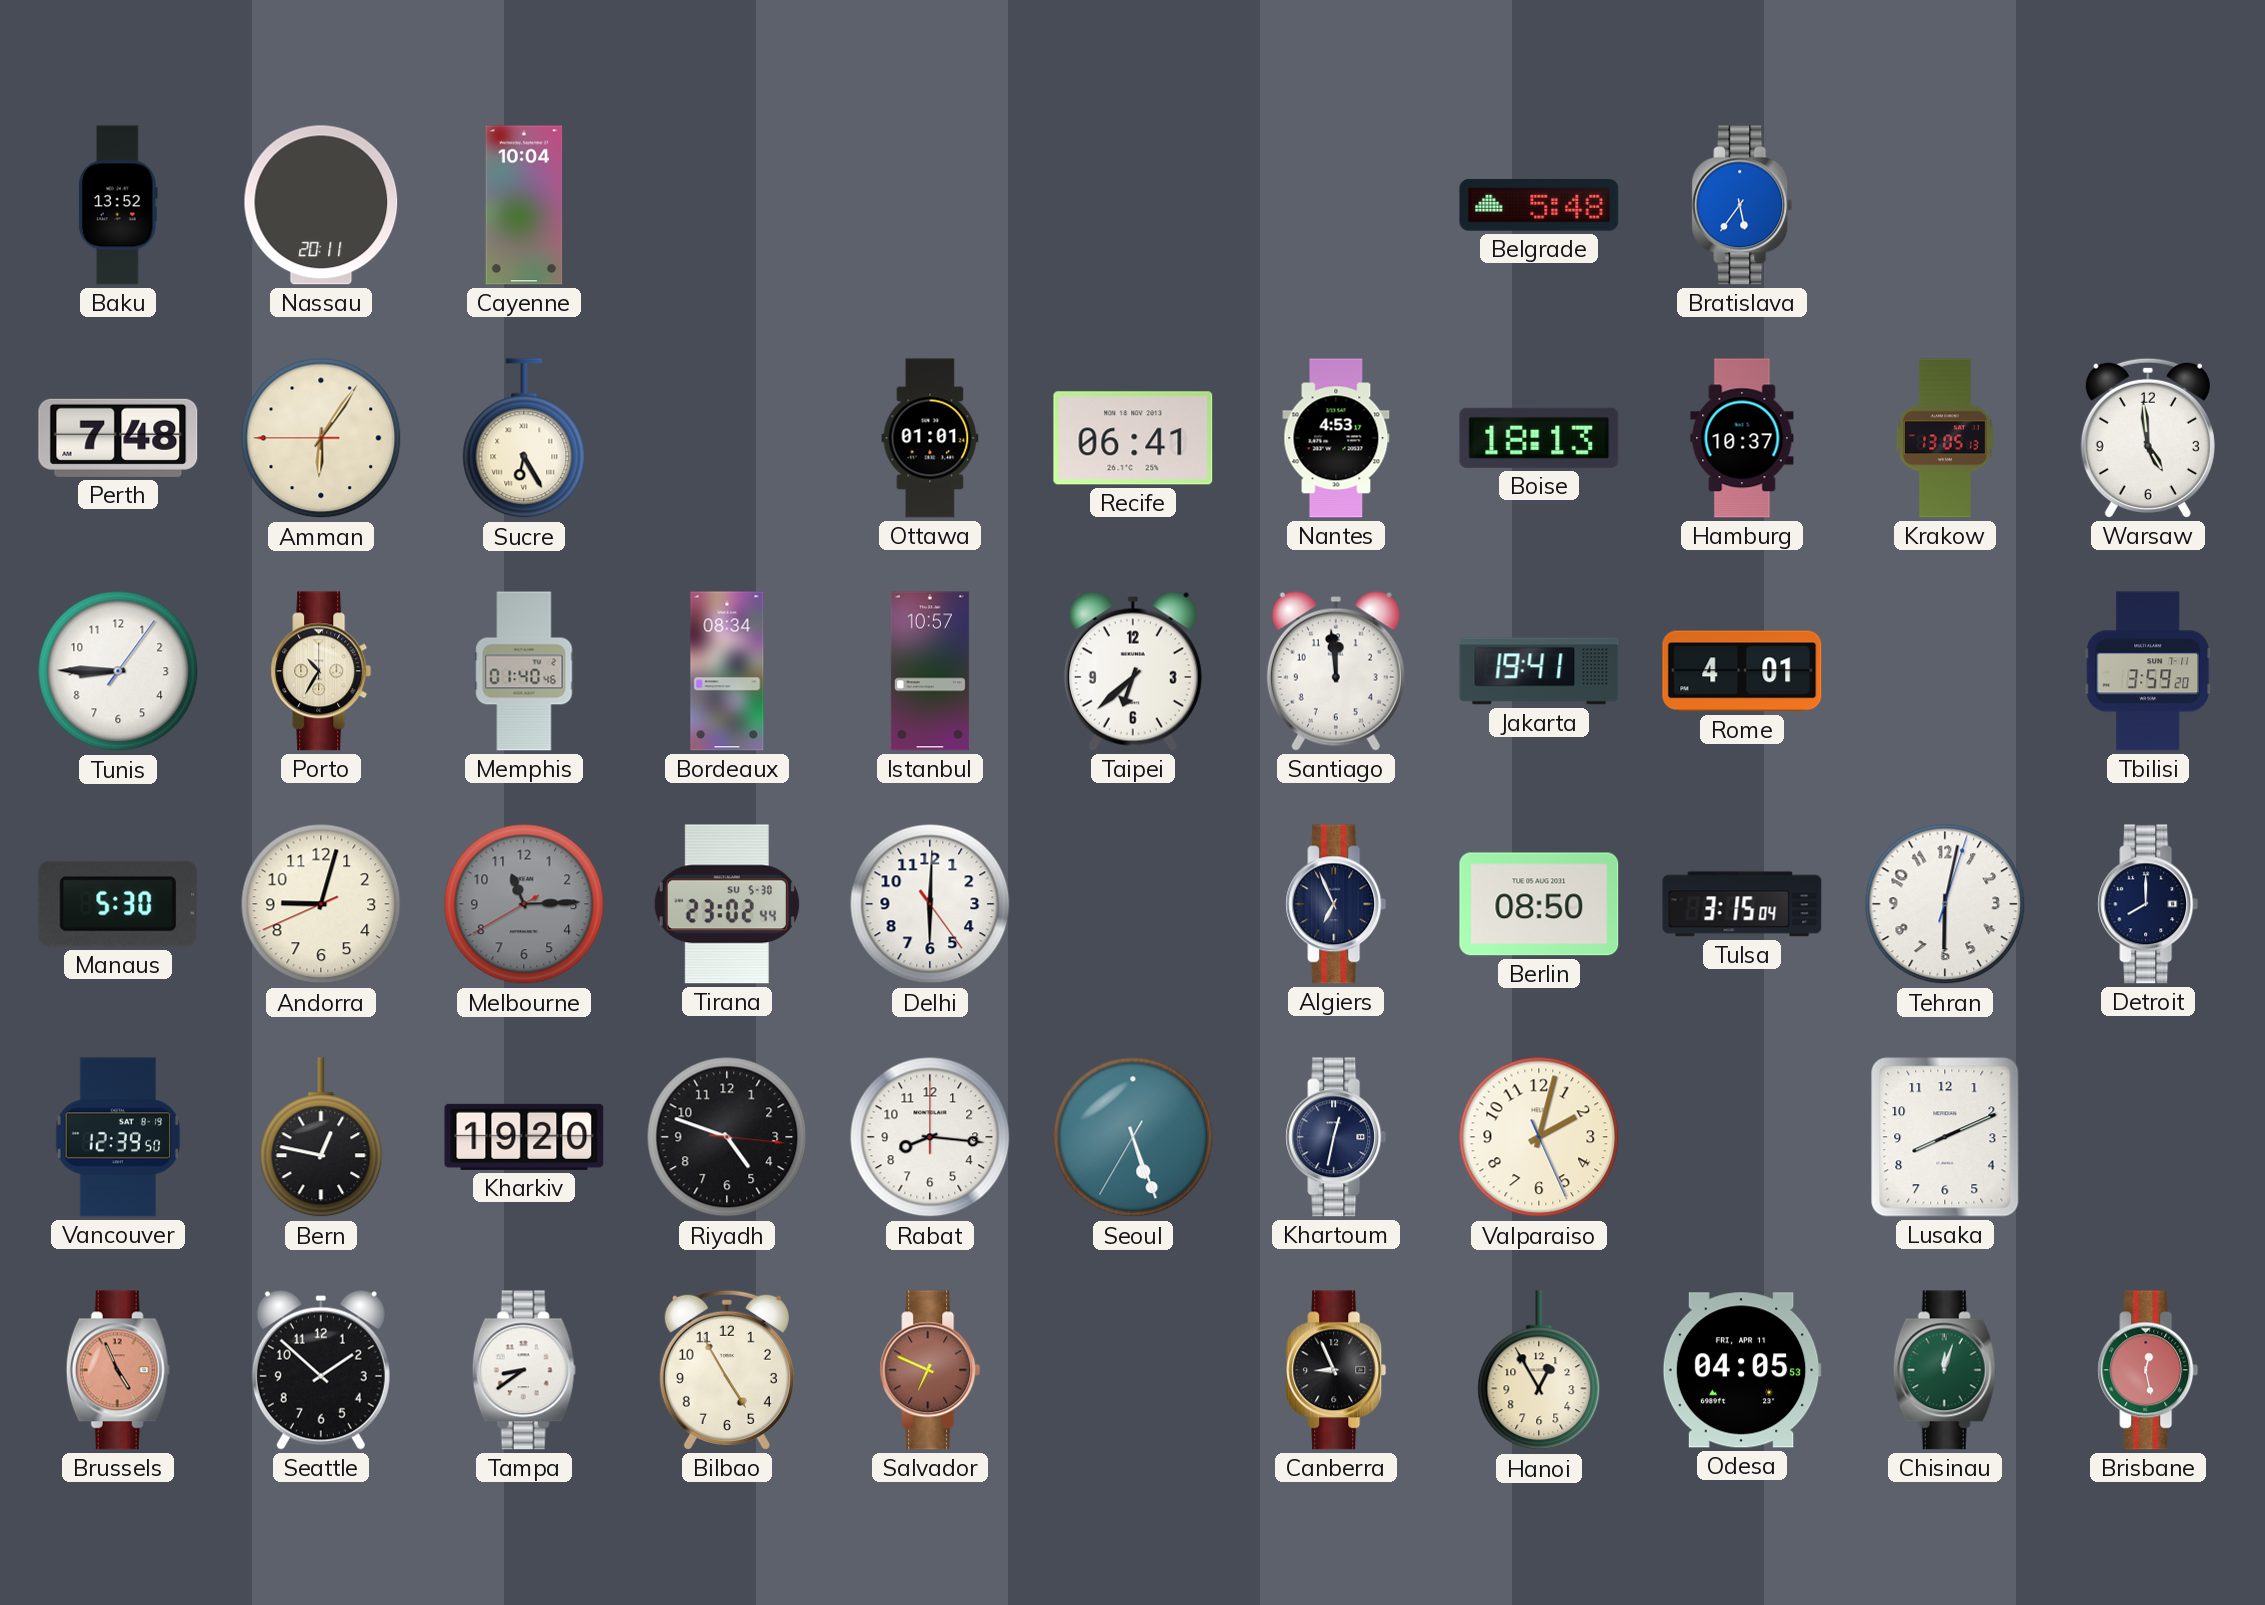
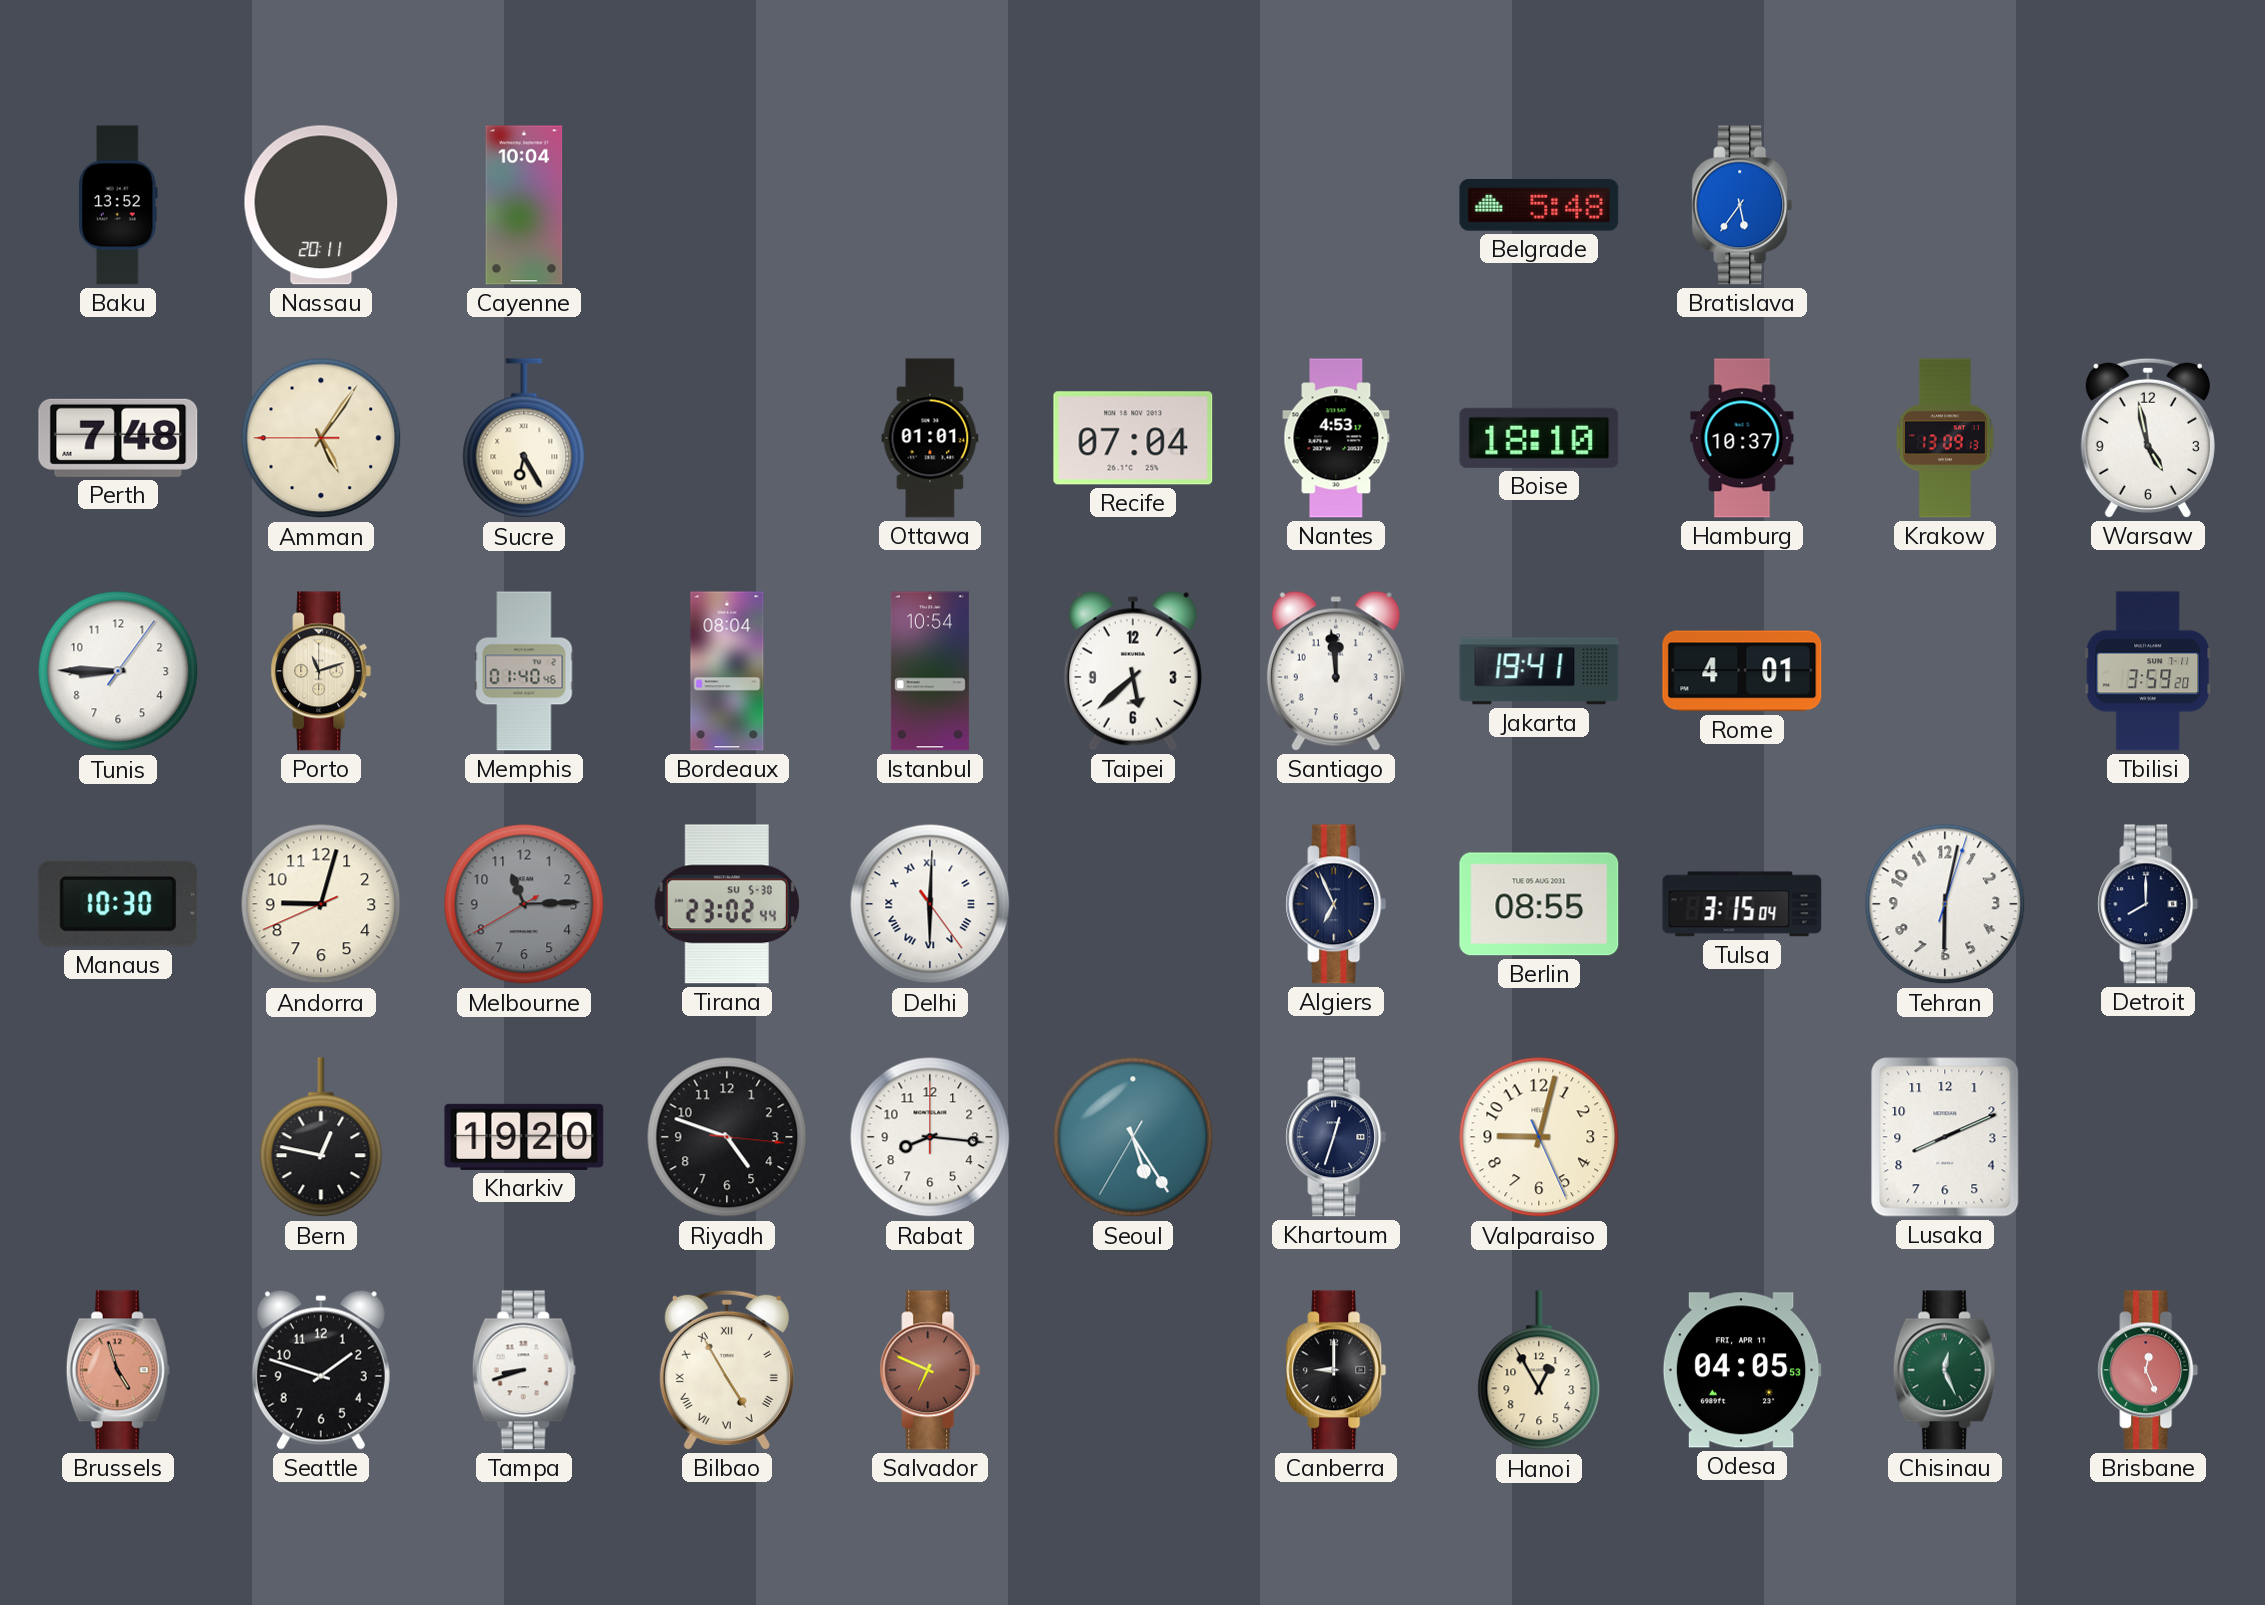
Amman: 6:05 -> 5:05 (321, 438)
Recife: 06:41 -> 07:04 (1133, 438)
Boise: 18:13 -> 18:10 (1539, 438)
Krakow: 13:05 -> 13:09 (1945, 438)
Warsaw: 4:59 -> 4:58 (2148, 438)
Porto: 10:35 -> 11:12 (321, 671)
Bordeaux: 08:34 -> 08:04 (727, 671)
Istanbul: 10:57 -> 10:54 (930, 671)
Taipei: 6:38 -> 5:38 (1133, 671)
Manaus: 5:30 -> 10:30 (118, 904)
Delhi numerals: Arabic -> Roman (930, 904)
Berlin: 08:50 -> 08:55 (1539, 904)
Vancouver: 12:39 -> none (118, 1137)
Seoul: 5:26 -> 5:24 (1133, 1137)
Khartoum: 12:32 -> 12:33 (1336, 1137)
Valparaiso: 2:02 -> 9:02 (1539, 1137)
Brussels: 4:56 -> 4:57 (118, 1370)
Seattle: 1:52 -> 1:48 (321, 1370)
Tampa: 8:39 -> 8:42 (524, 1370)
Bilbao numerals: Arabic -> Roman (727, 1370)
Canberra: 8:56 -> 9:00 (1336, 1370)
Chisinau: 12:03 -> 12:26 (1945, 1370)
Brisbane: 12:28 -> 12:26 (2148, 1370)
